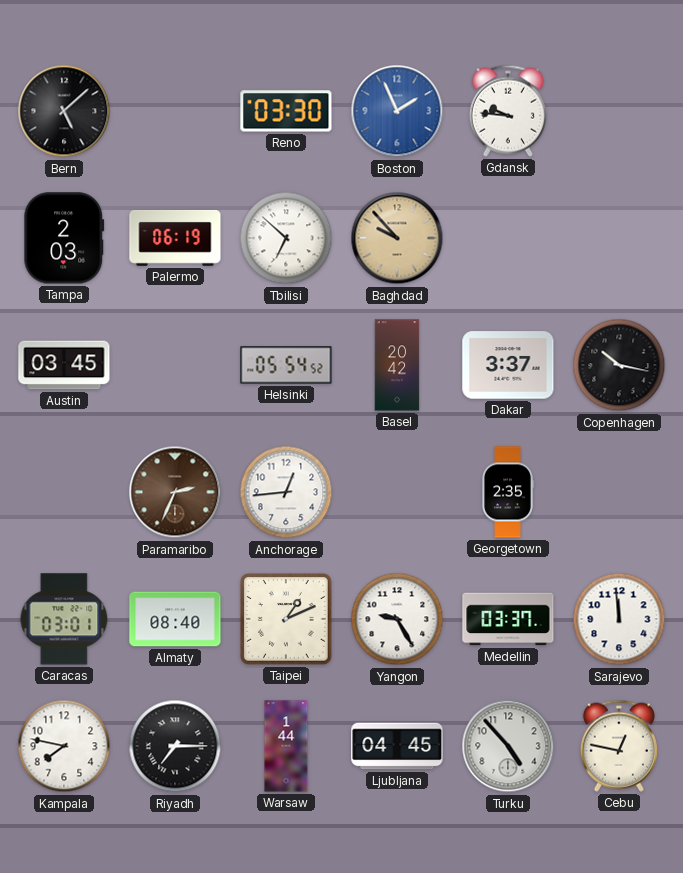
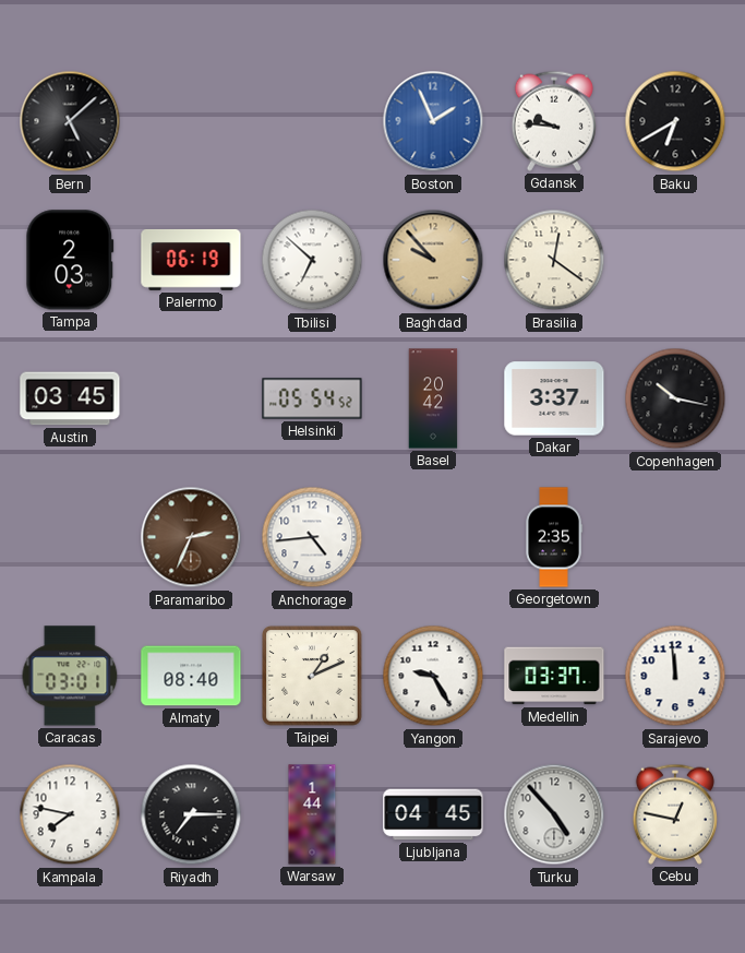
Reno: 03:30 -> none (286, 111)
Baku: none -> 6:40 (675, 121)
Brasilia: none -> 12:21 (554, 260)
Anchorage: 12:44 -> 4:44 (312, 537)
